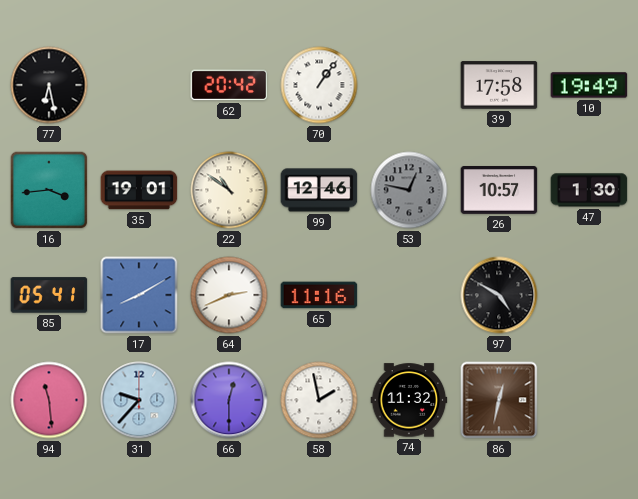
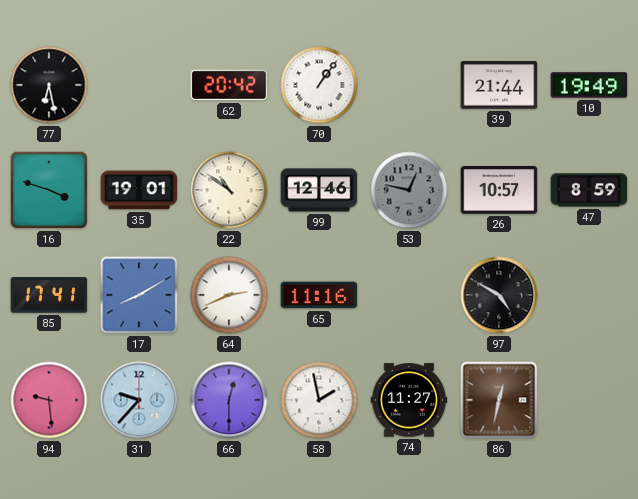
39: 17:58 -> 21:44 (499, 85)
16: 3:44 -> 3:48 (49, 190)
47: 1:30 -> 8:59 (589, 190)
85: 05:41 -> 17:41 (49, 295)
94: 11:29 -> 9:29 (49, 400)
74: 11:32 -> 11:27 (409, 400)
